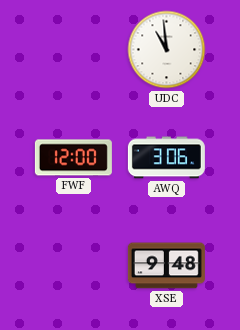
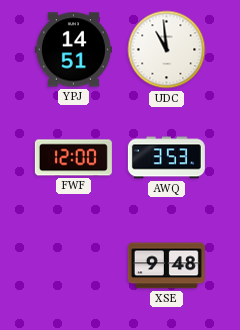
YPJ: none -> 14:51 (73, 50)
AWQ: 3:06 -> 3:53 (166, 158)
